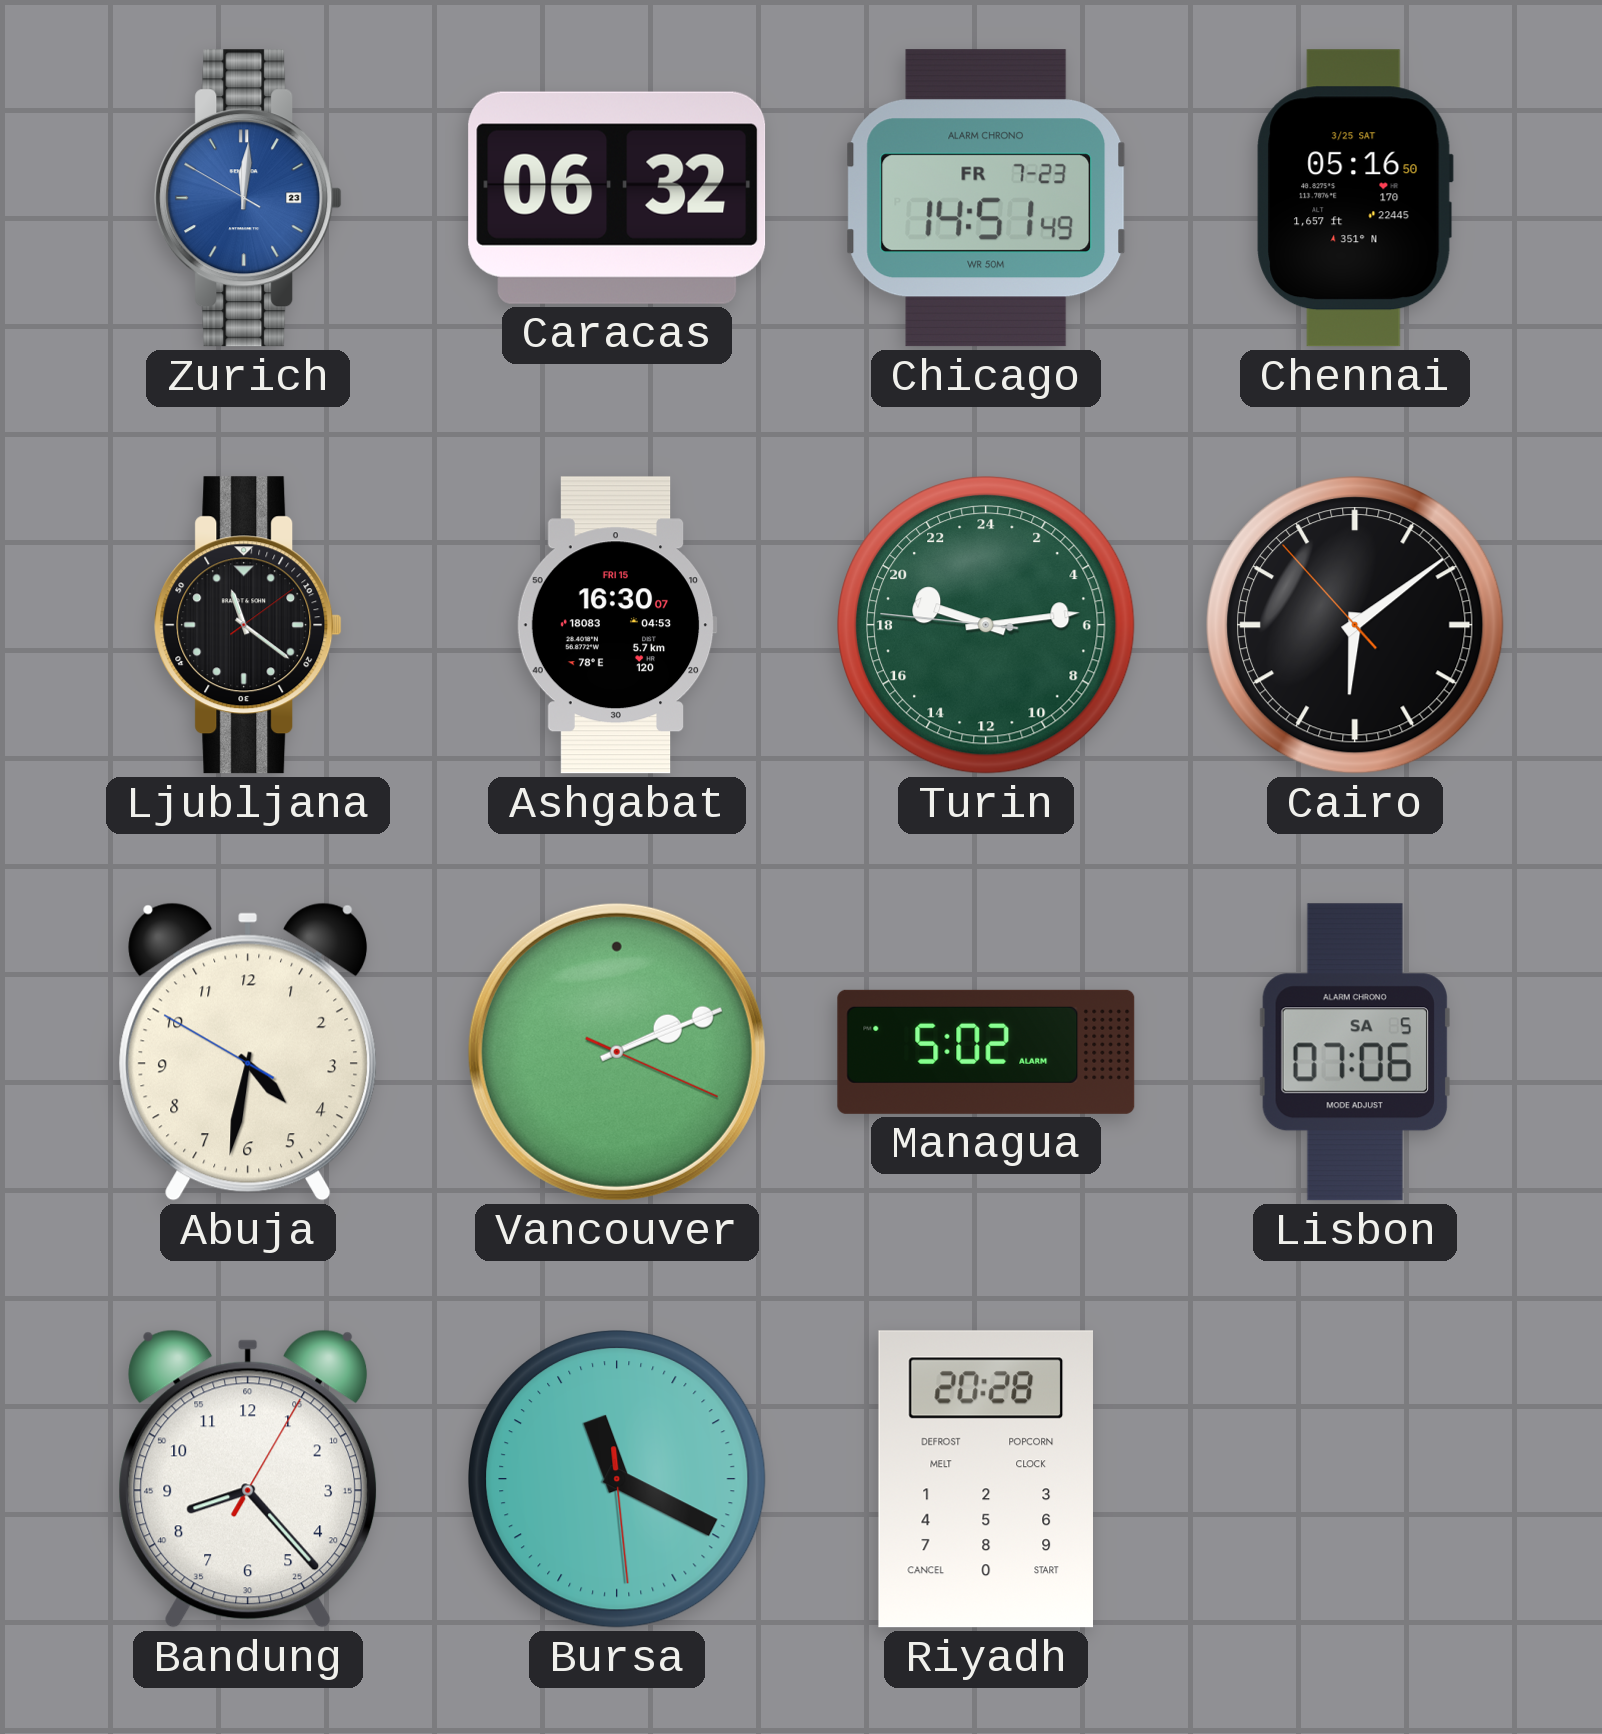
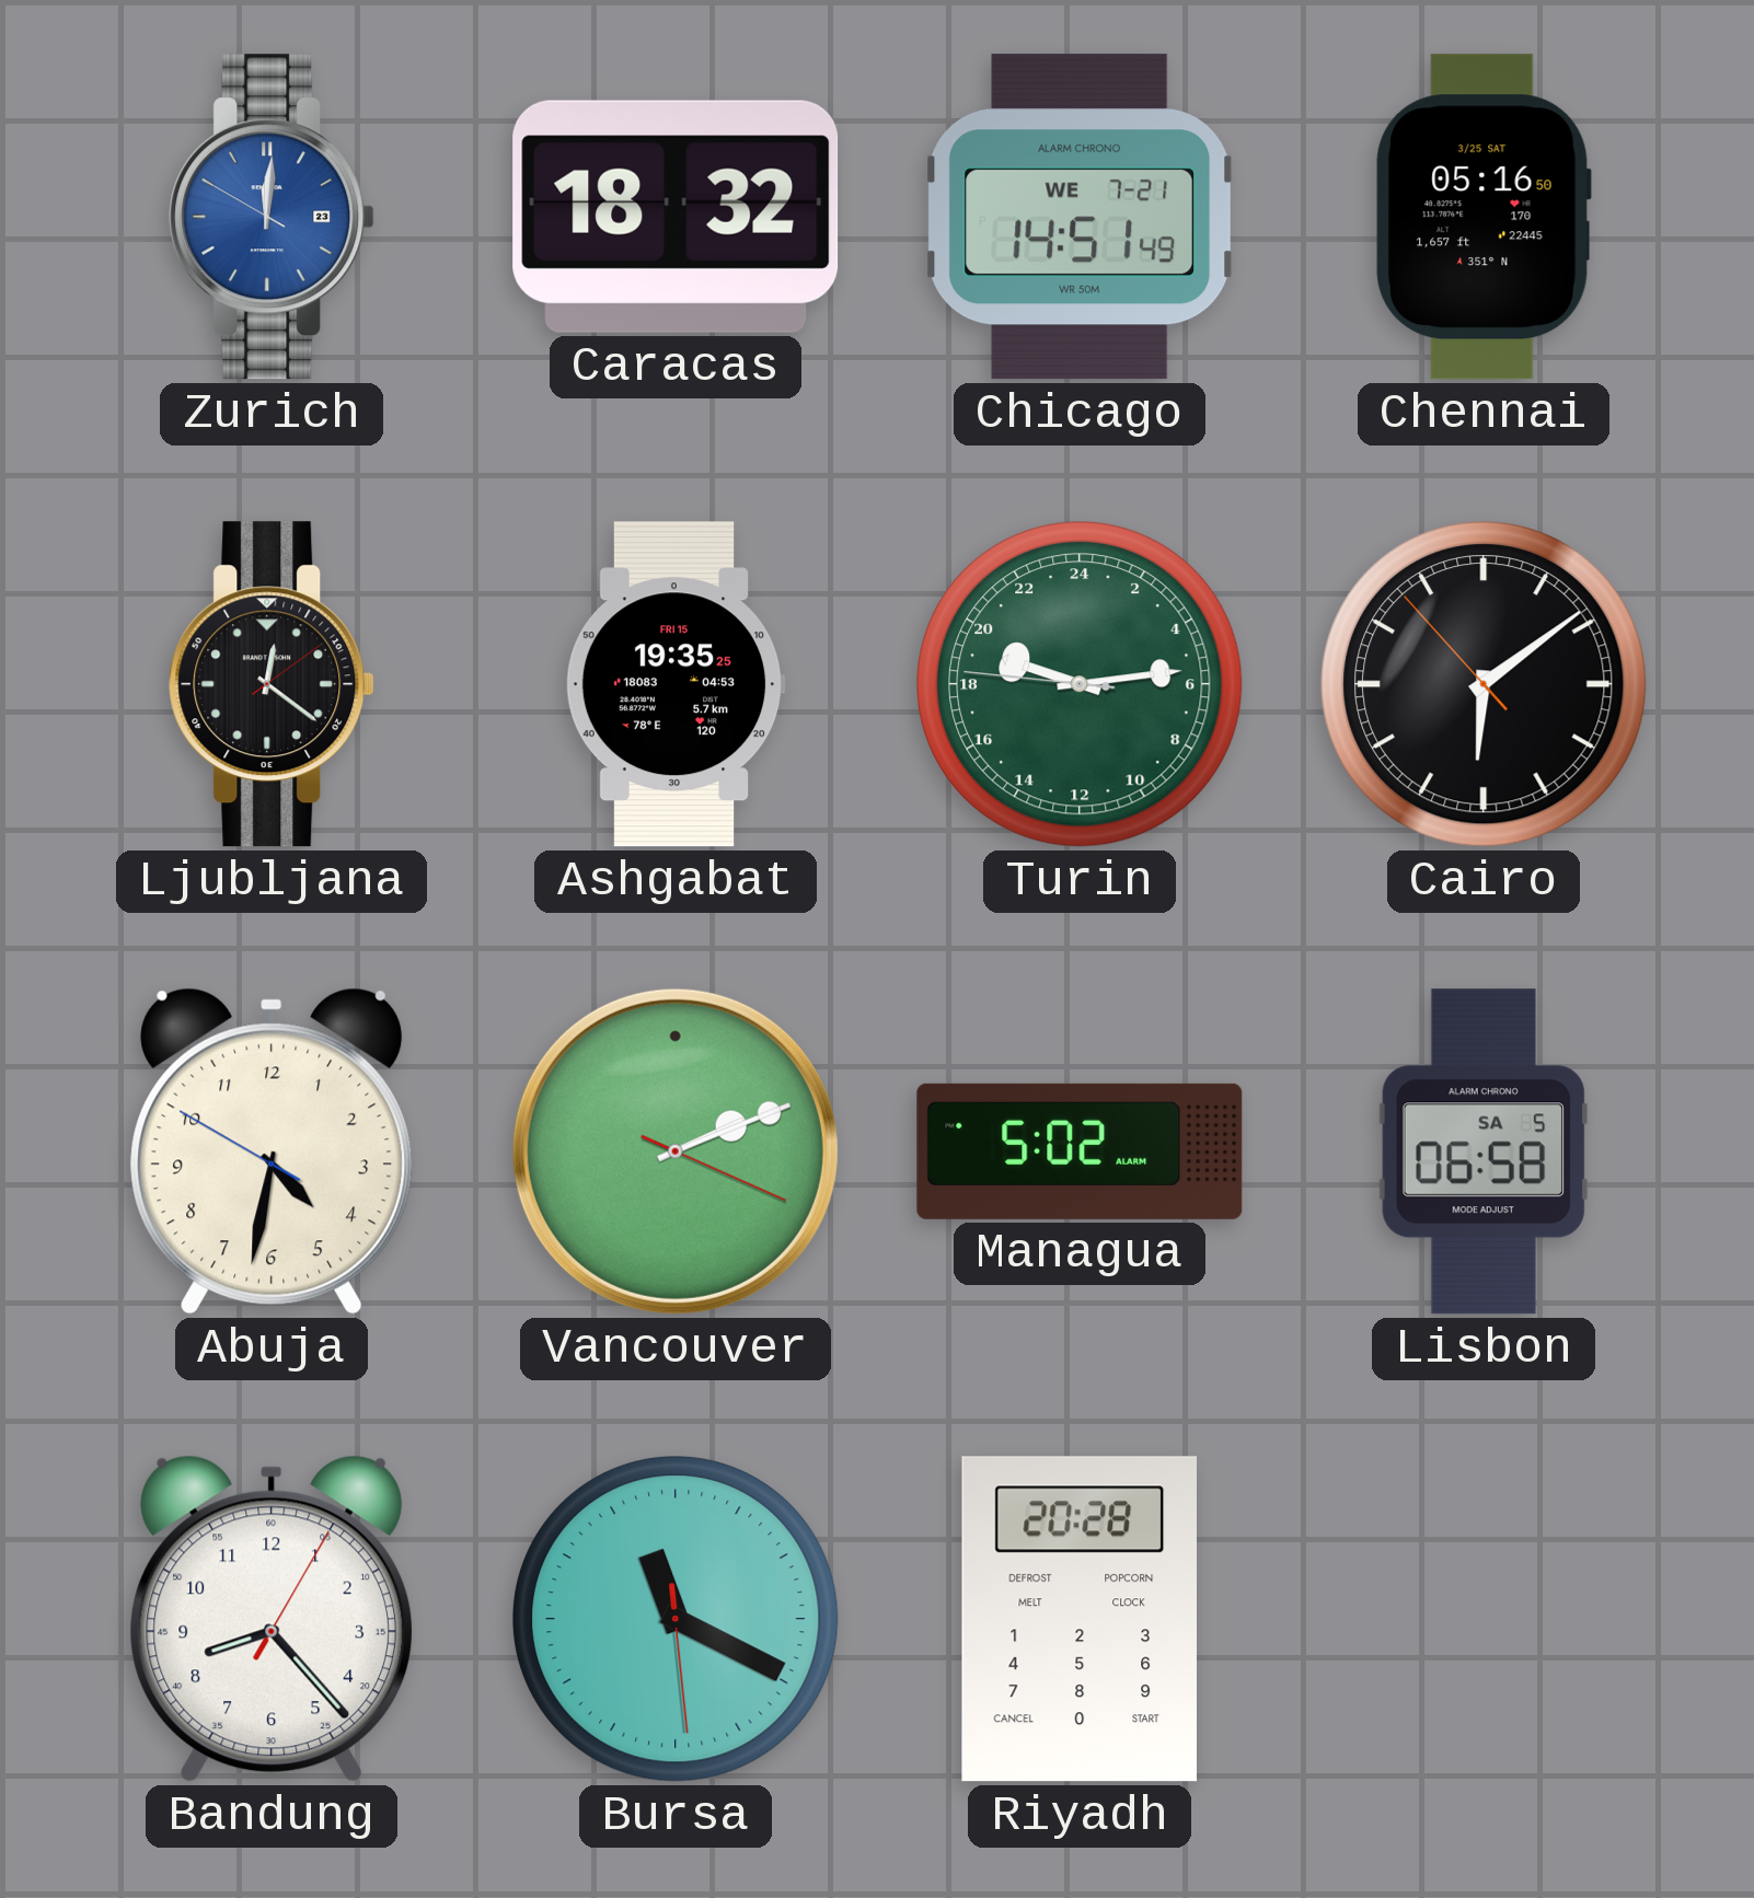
Caracas: 06:32 -> 18:32 (676, 217)
Chicago date: FR 7-23 -> WE 7-21 (1080, 217)
Ljubljana: 11:21 -> 12:21 (272, 684)
Ashgabat: 16:30 -> 19:35 (676, 684)
Lisbon: 07:06 -> 06:58 (1484, 1151)
